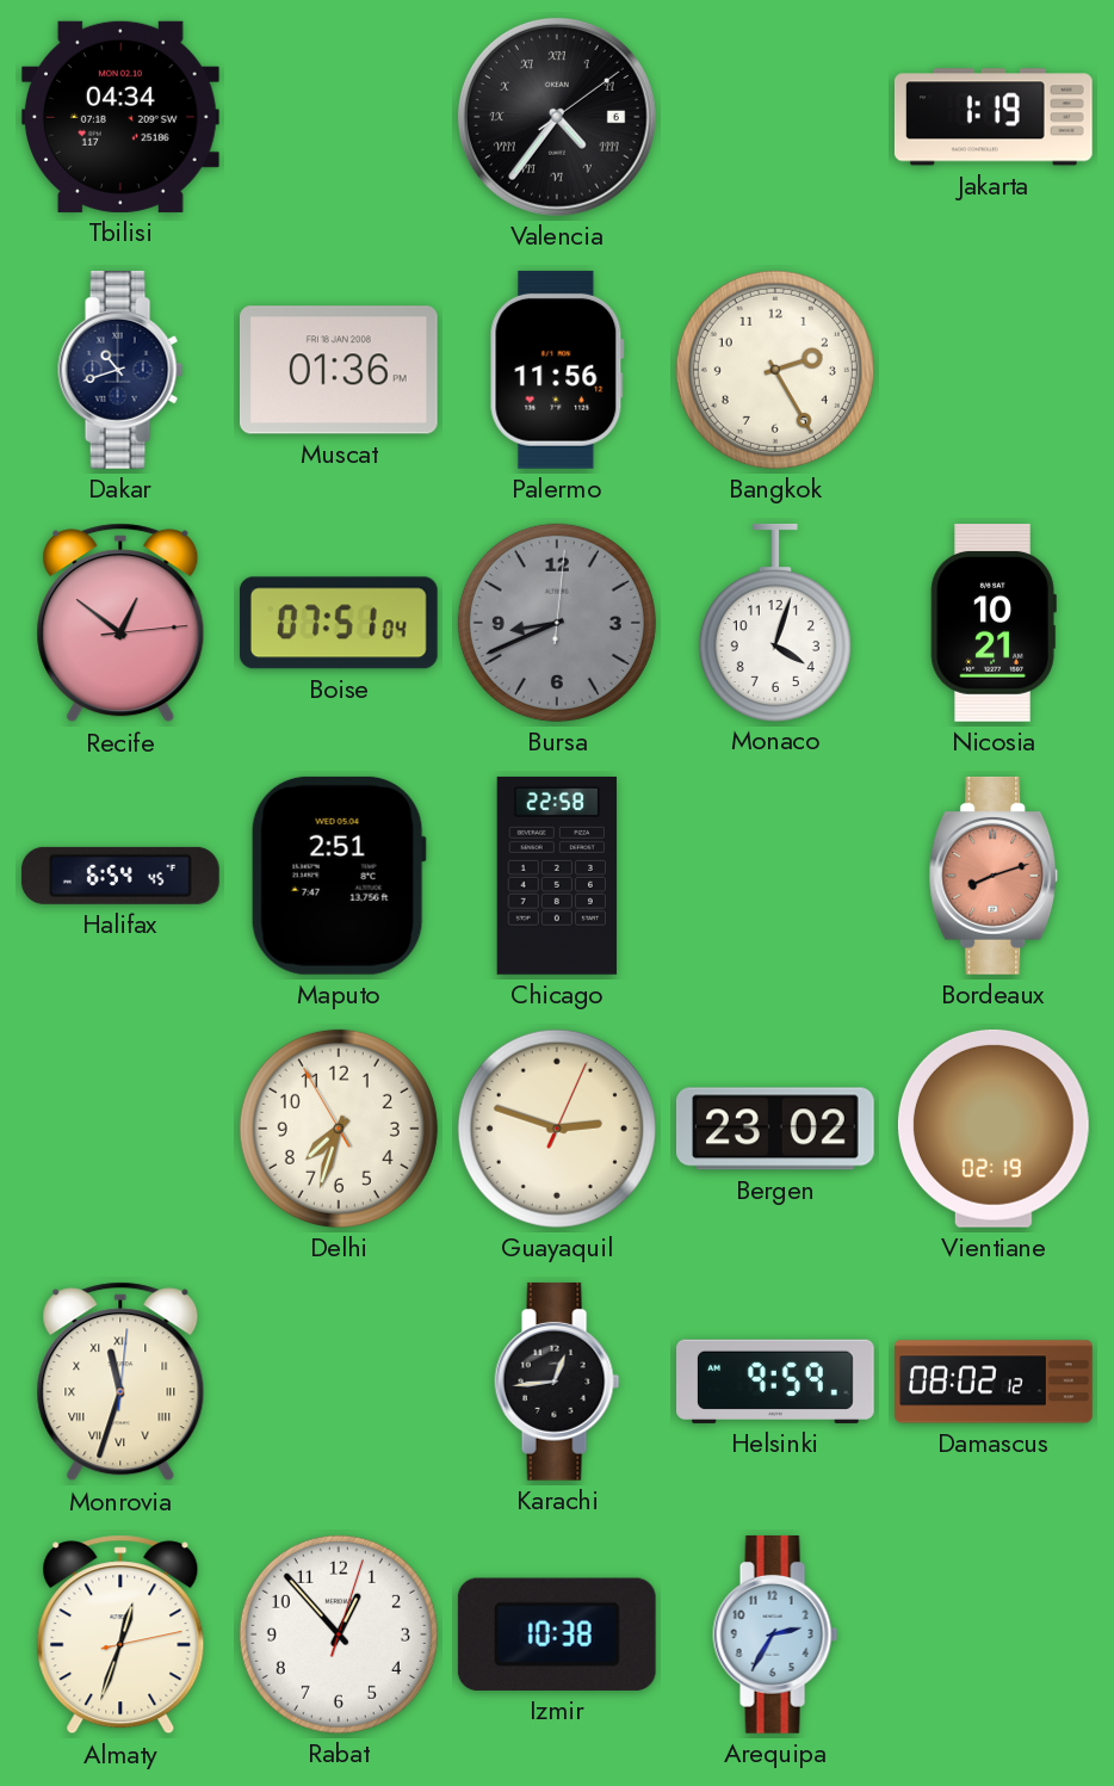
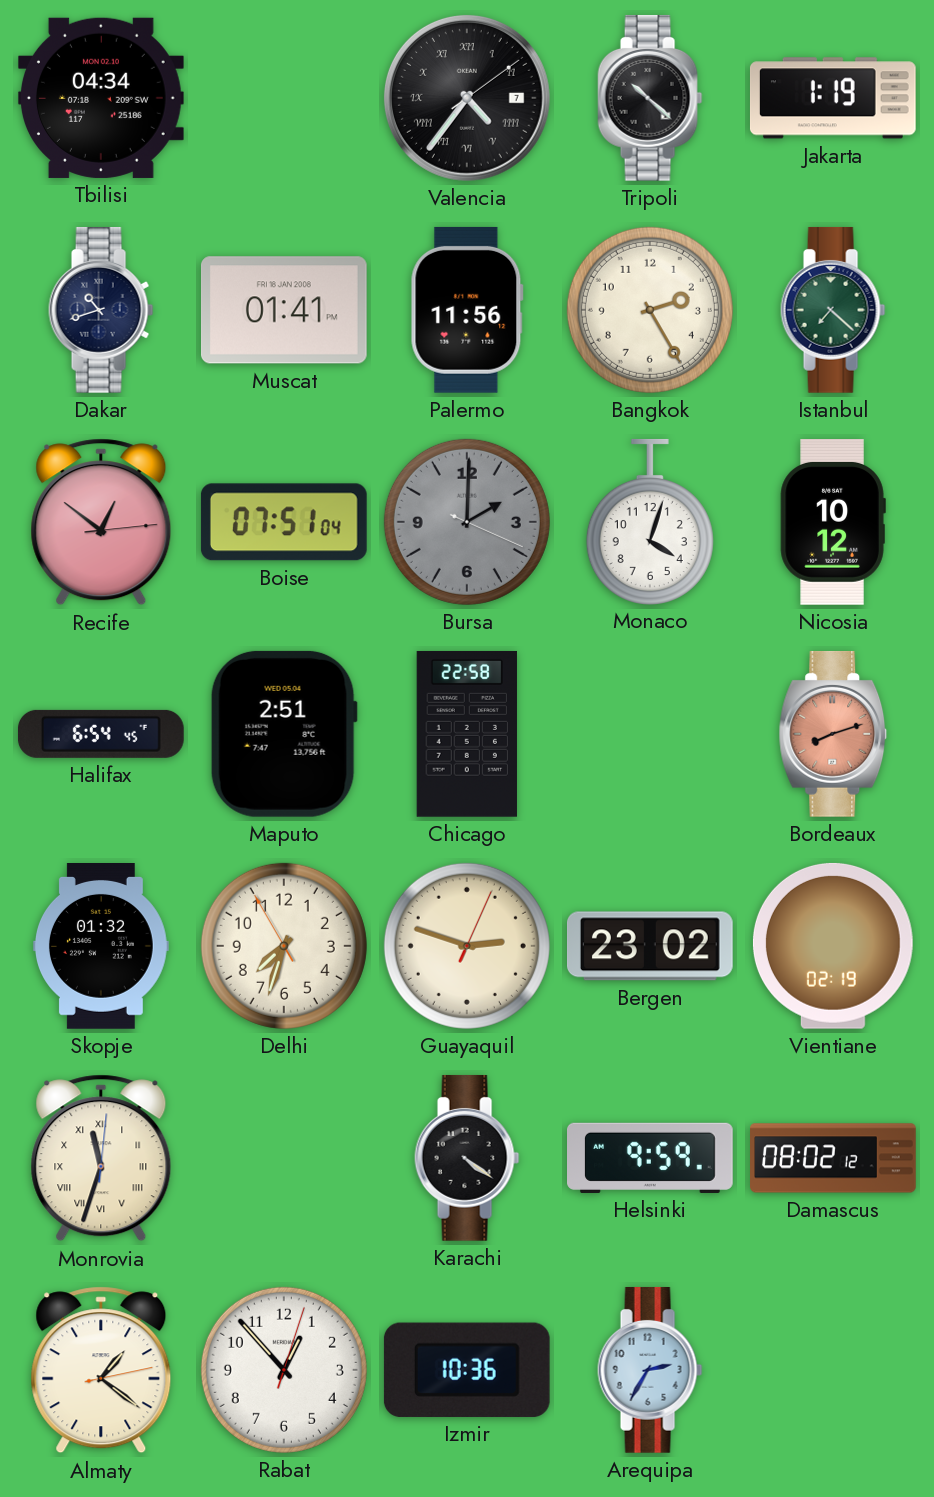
Valencia date: 6 -> 7 (467, 98)
Tripoli: none -> 10:22 (650, 98)
Muscat: 01:36 -> 01:41 (284, 310)
Istanbul: none -> 7:22 (833, 310)
Bursa: 8:41 -> 2:00 (467, 522)
Nicosia: 10:21 -> 10:12 (833, 523)
Skopje: none -> 01:32 (101, 947)
Karachi: 12:44 -> 4:21 (467, 1158)
Almaty: 12:33 -> 1:21 (101, 1370)
Izmir: 10:38 -> 10:36 (467, 1370)
